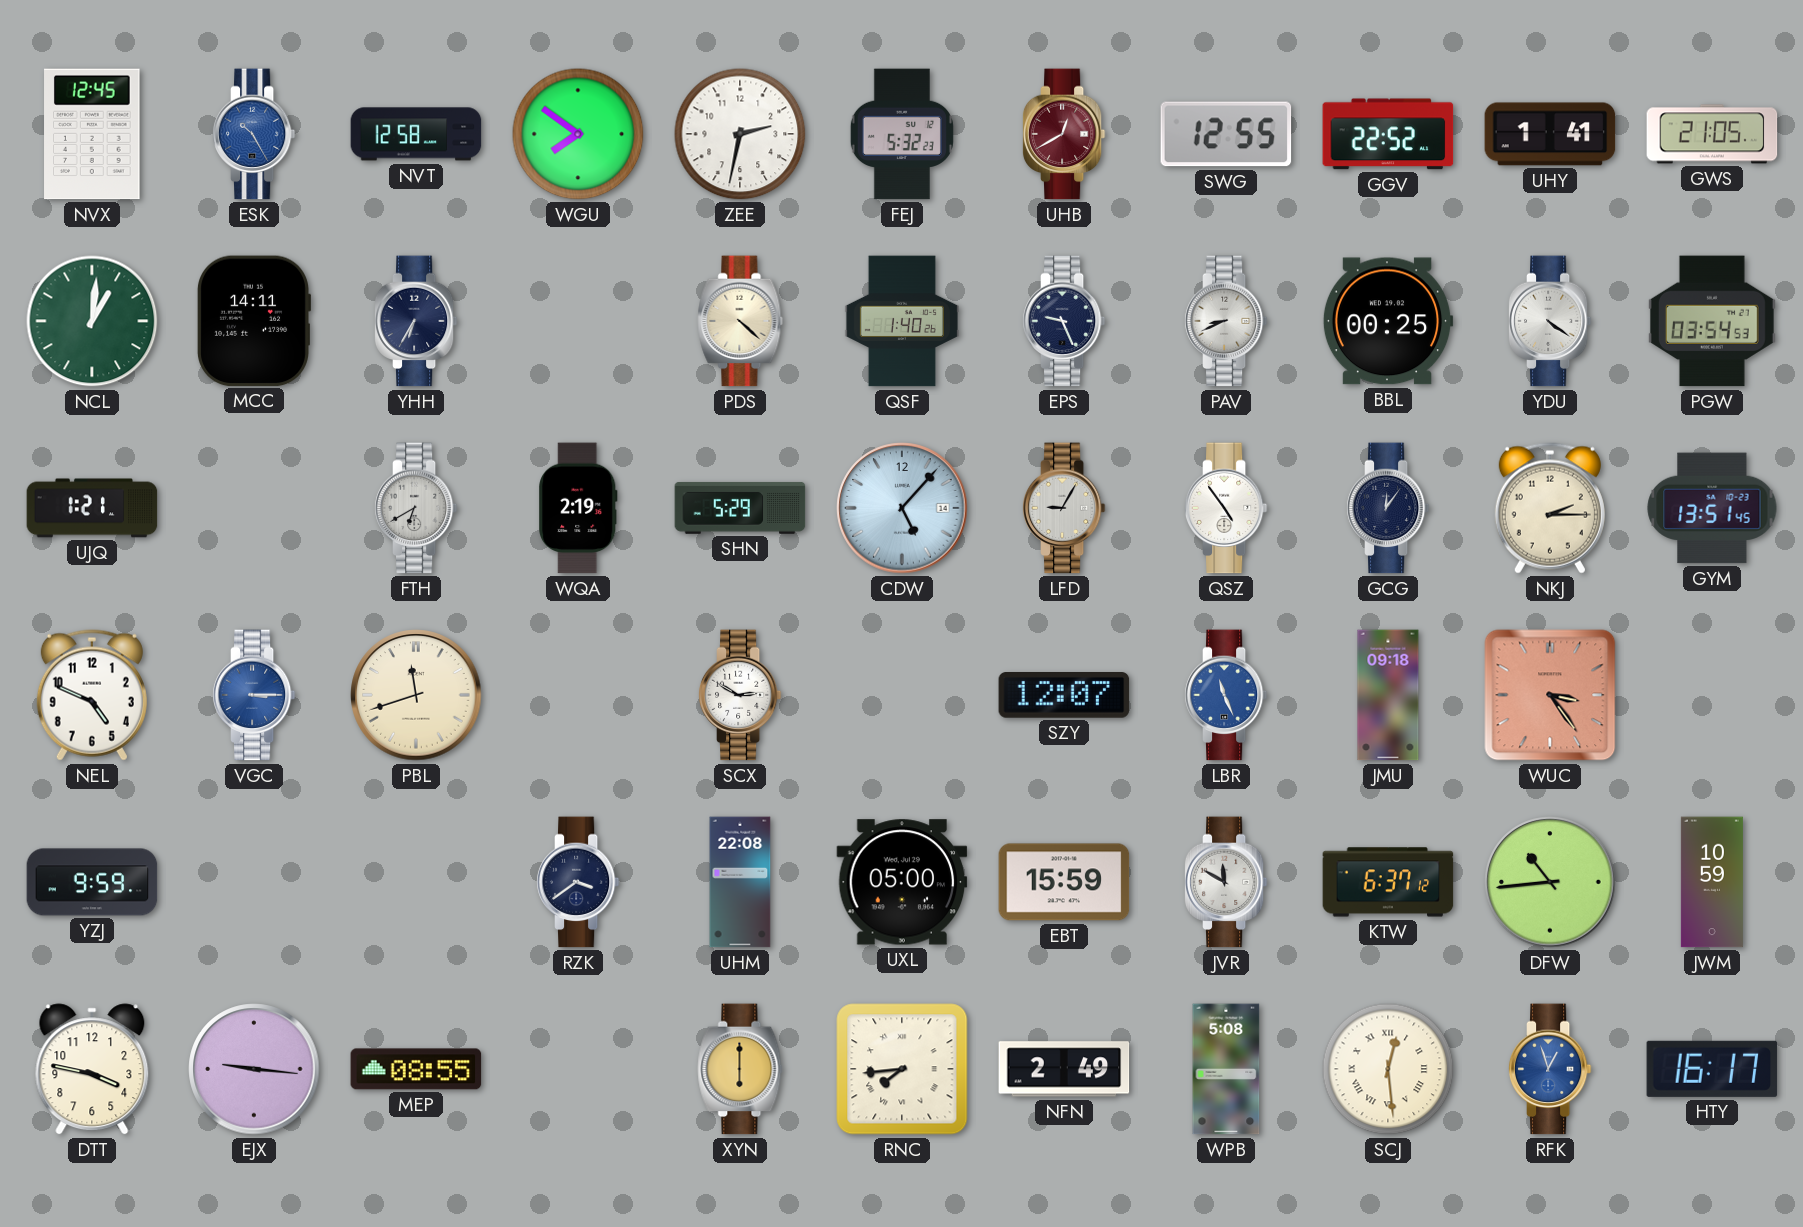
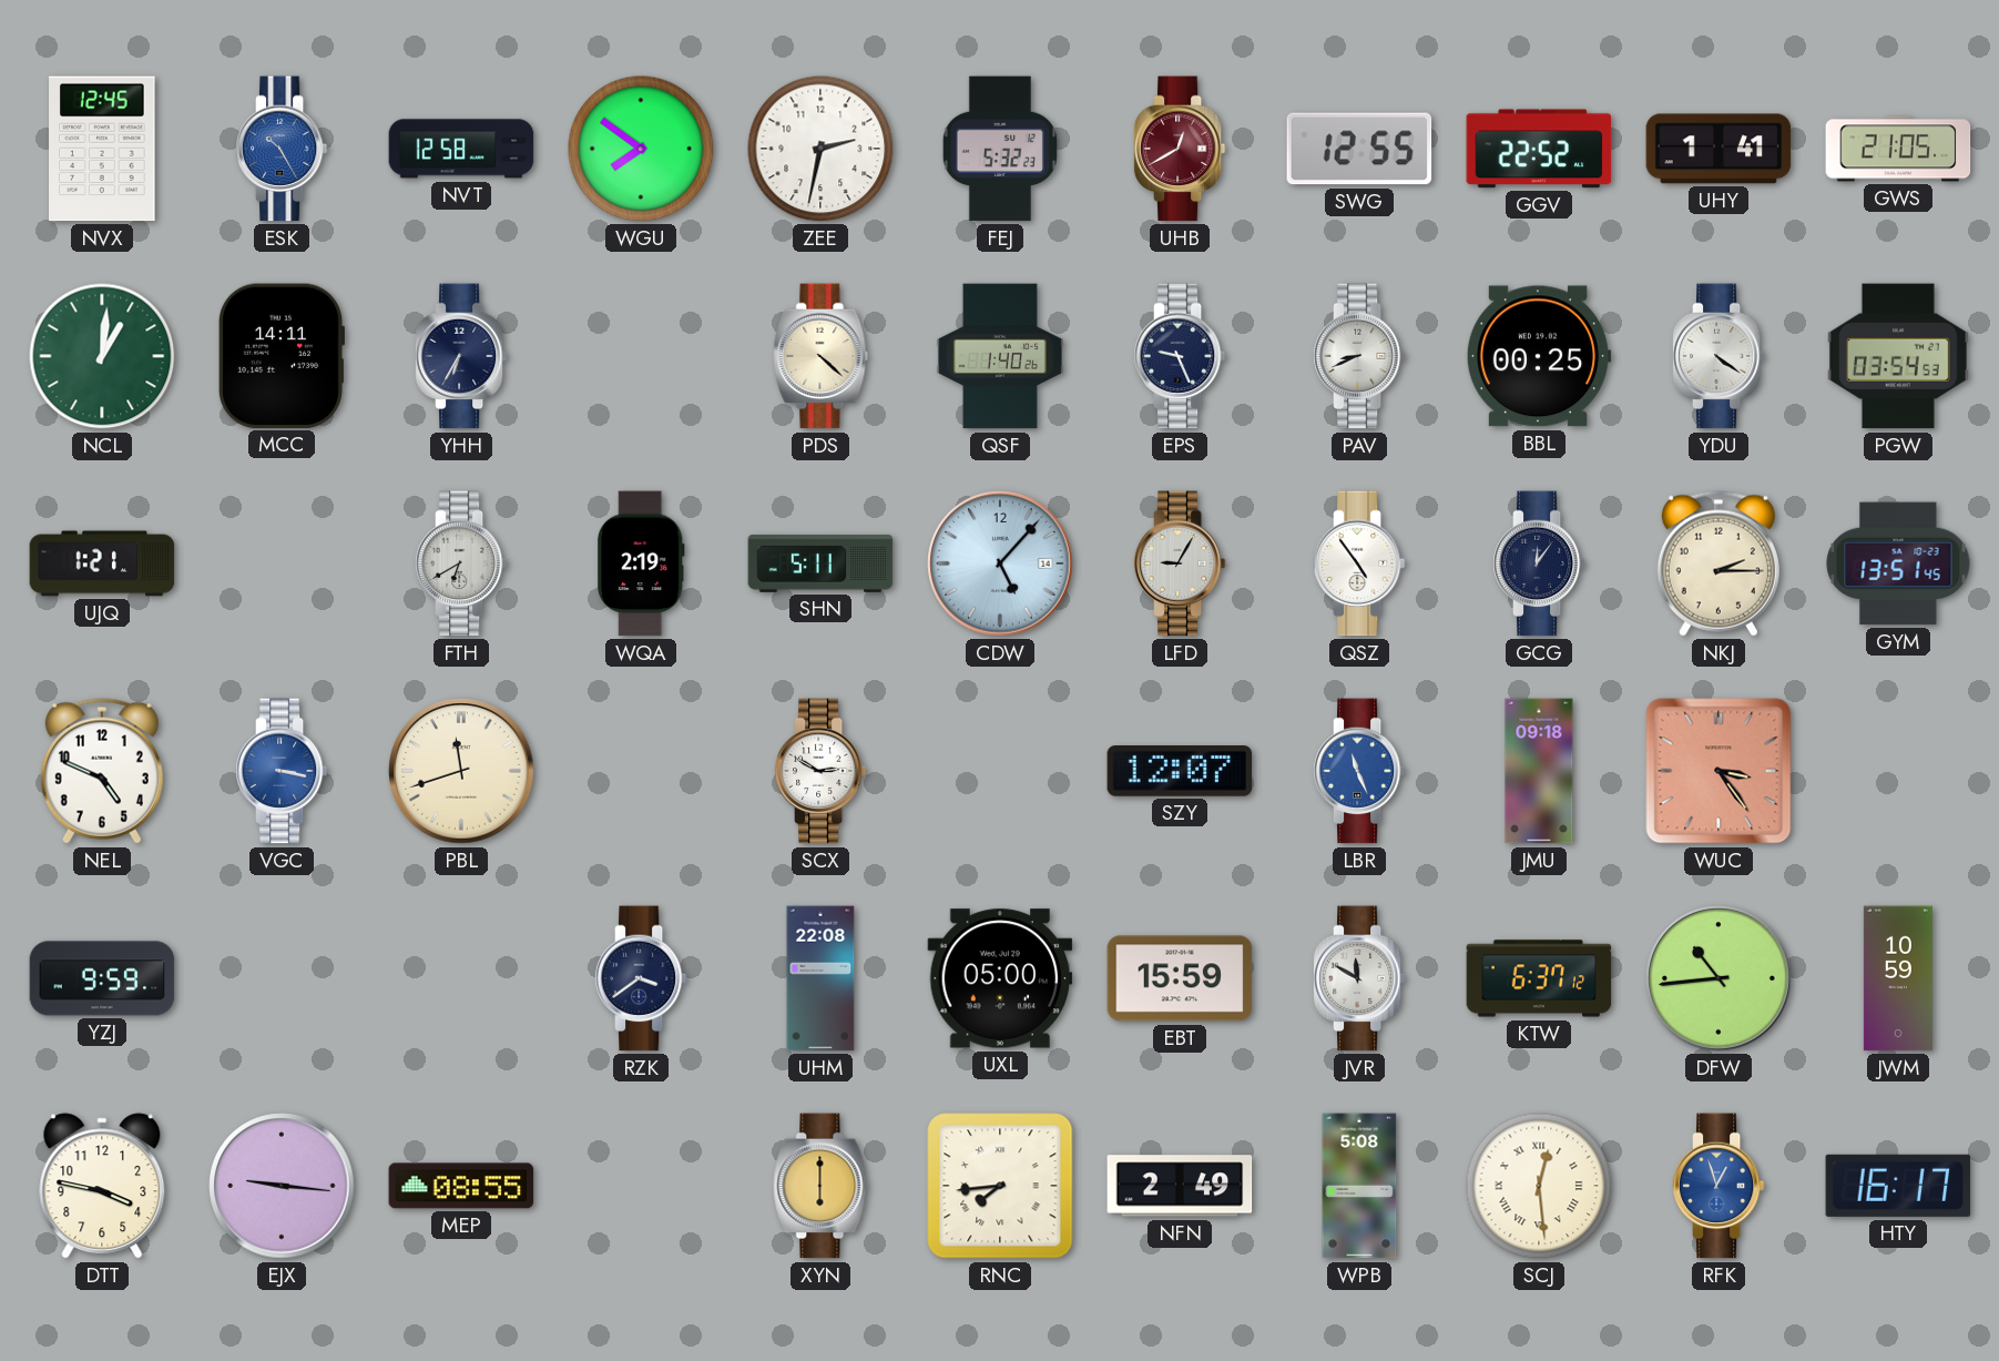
SHN: 5:29 -> 5:11 (820, 563)
VGC: 3:15 -> 3:17 (282, 771)
